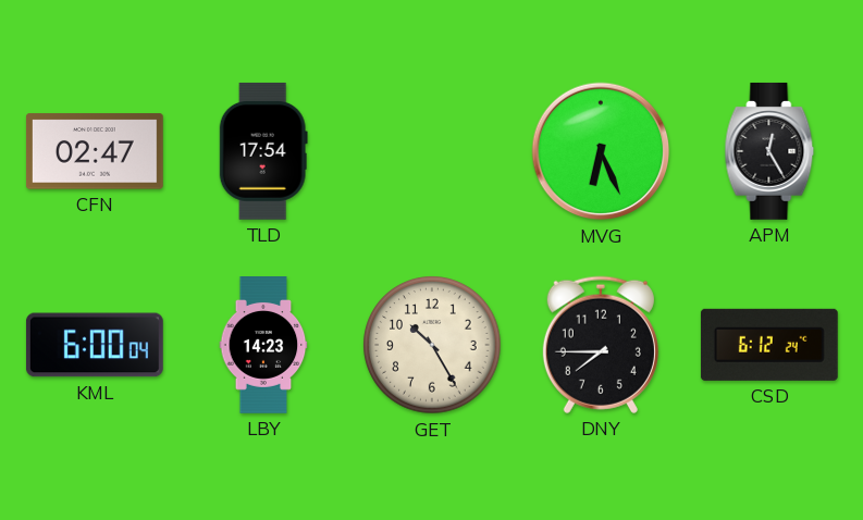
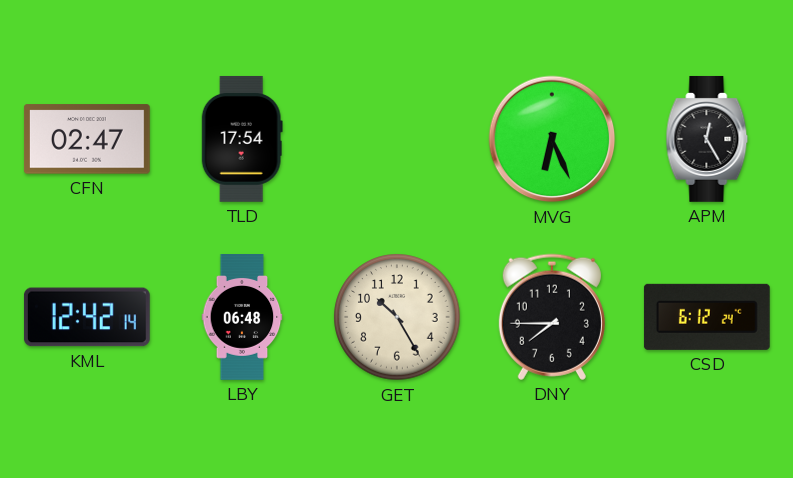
KML: 6:00 -> 12:42 (87, 317)
LBY: 14:23 -> 06:48 (242, 318)
